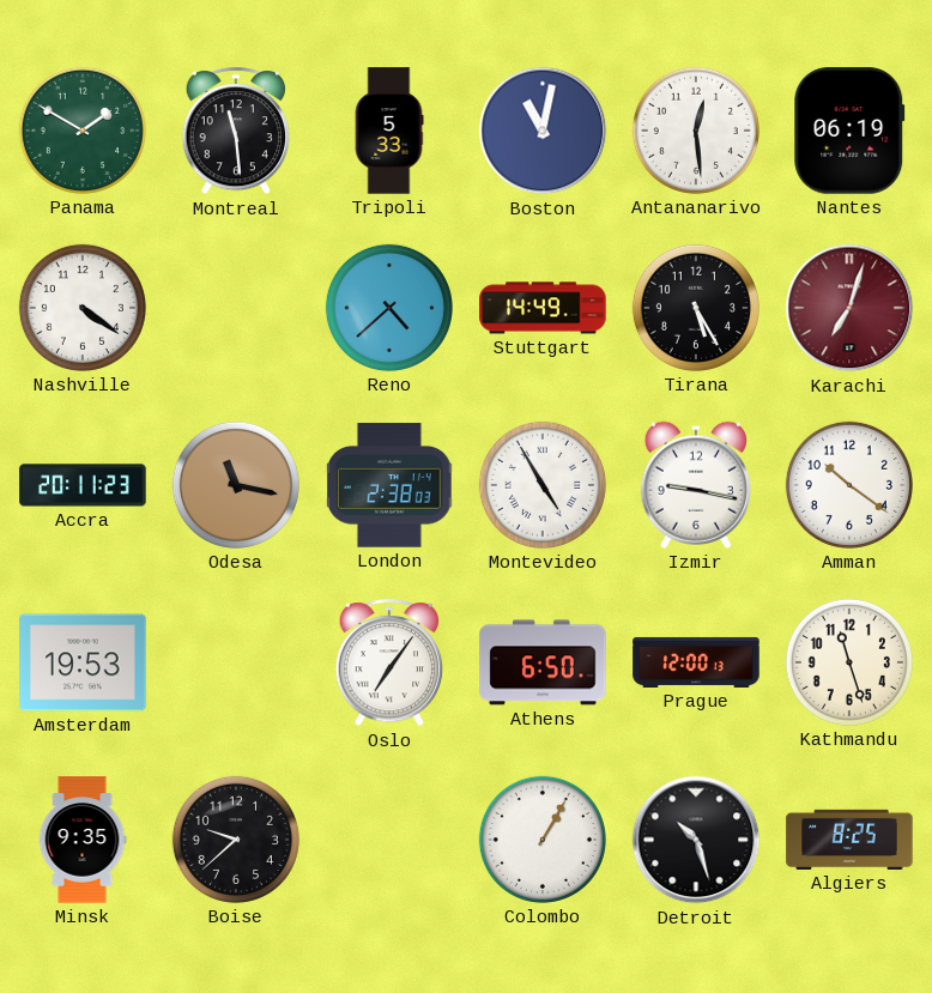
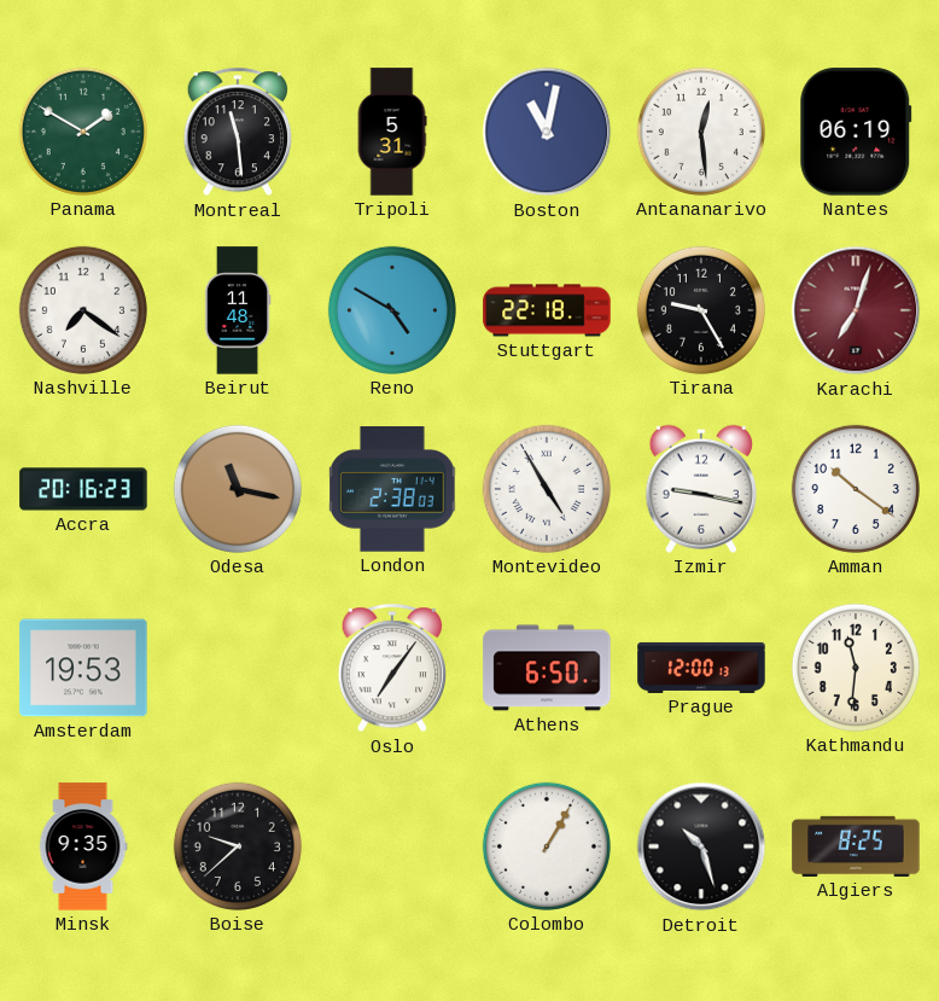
Tripoli: 5:33 -> 5:31 (392, 132)
Nashville: 4:21 -> 7:21 (83, 310)
Beirut: none -> 11:48 (238, 310)
Reno: 4:38 -> 4:50 (392, 310)
Stuttgart: 14:49 -> 22:18 (547, 310)
Tirana: 5:25 -> 9:25 (701, 310)
Accra: 20:11 -> 20:16 (83, 489)
Kathmandu: 11:27 -> 11:31 (856, 668)
